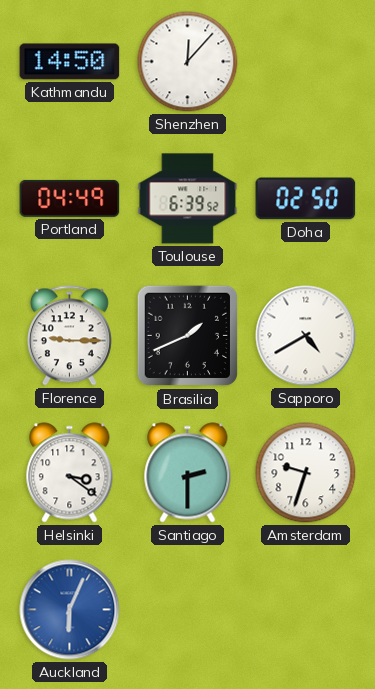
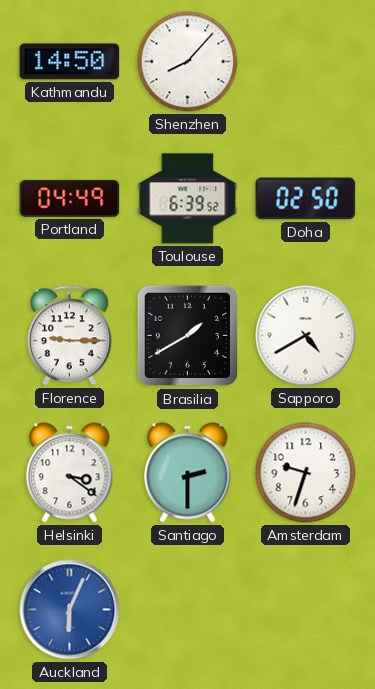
Shenzhen: 12:07 -> 8:07 (188, 62)
Brasilia: 1:41 -> 1:40 (188, 336)
